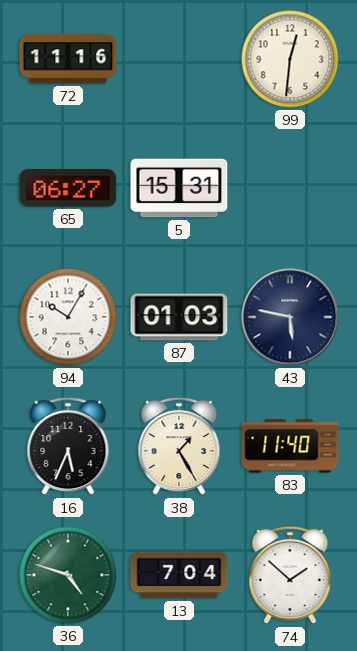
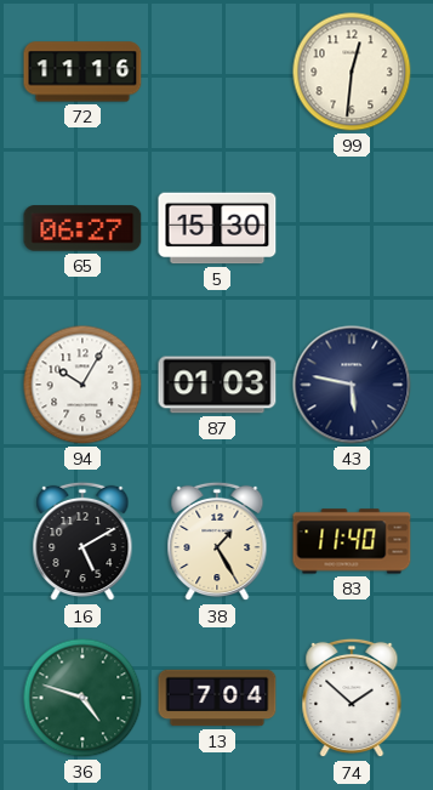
5: 15:31 -> 15:30 (217, 228)
16: 5:34 -> 5:10 (82, 541)
